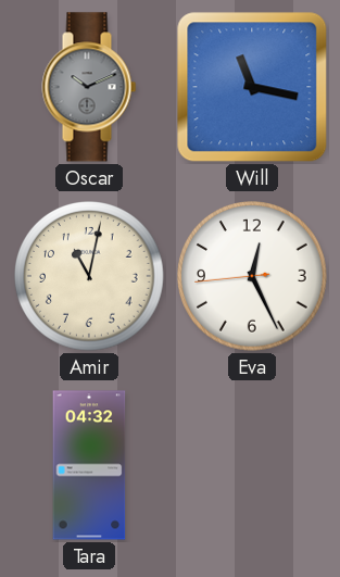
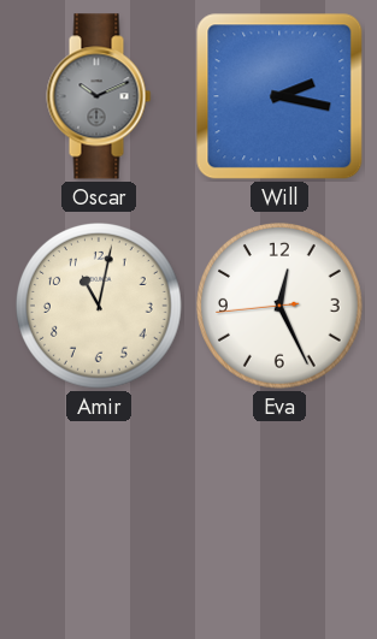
Will: 11:17 -> 2:17 (279, 96)
Tara: 04:32 -> none (89, 465)
